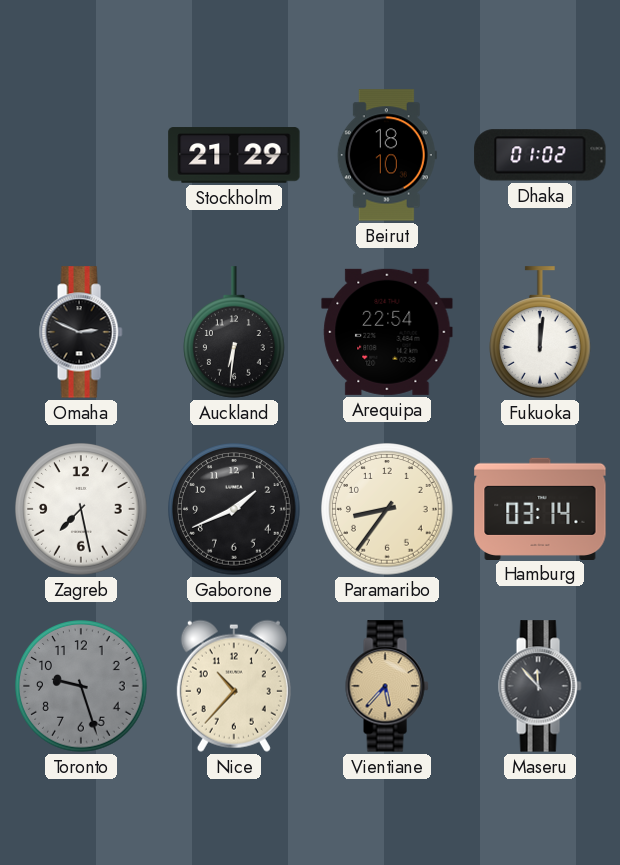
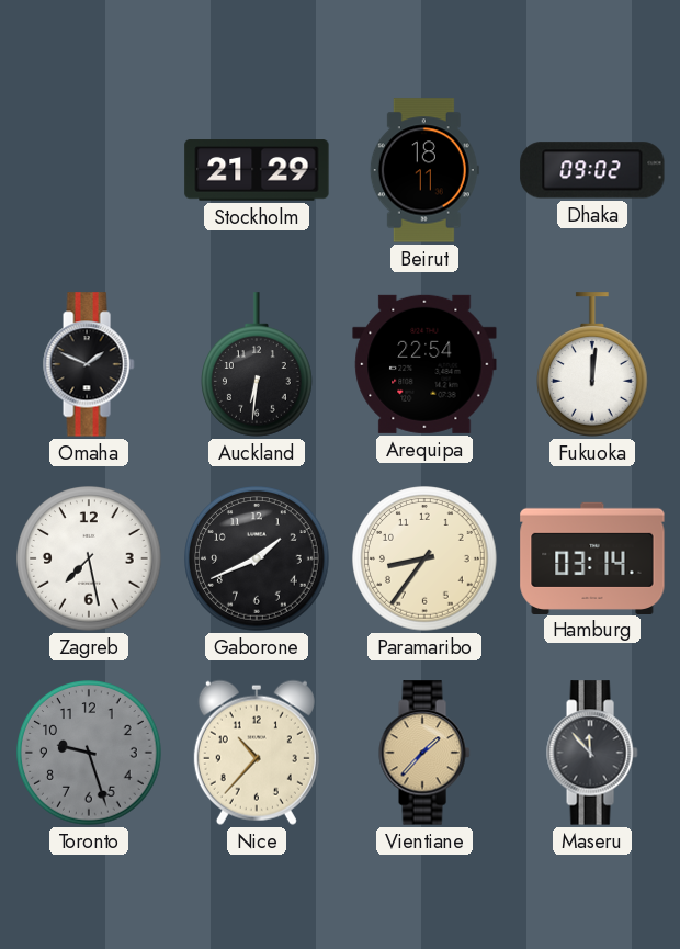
Beirut: 18:10 -> 18:11 (424, 170)
Dhaka: 01:02 -> 09:02 (592, 170)
Omaha: 2:49 -> 1:49 (89, 364)
Vientiane: 5:37 -> 1:37 (424, 753)
